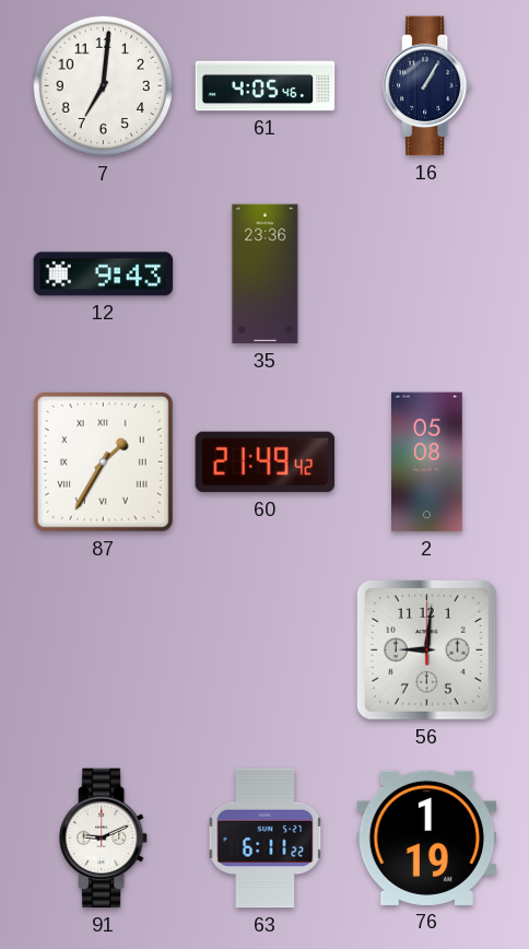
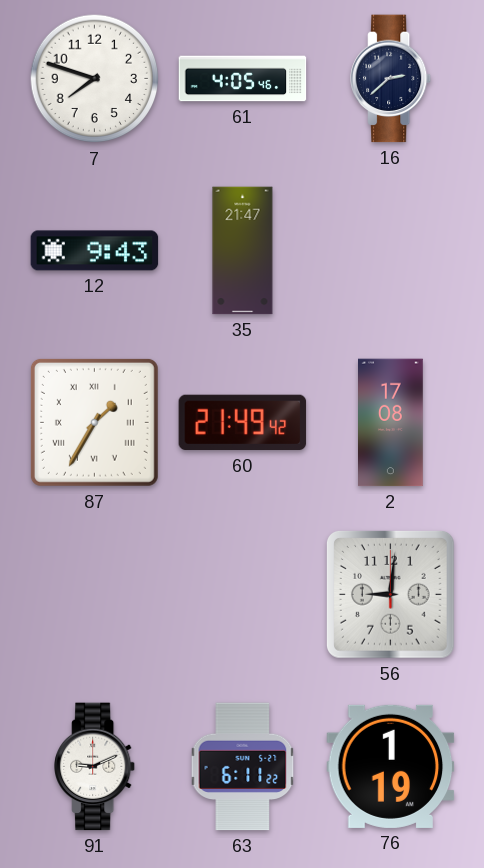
7: 7:01 -> 7:48 (95, 79)
16: 1:05 -> 2:38 (392, 79)
35: 23:36 -> 21:47 (243, 251)
2: 05:08 -> 17:08 (391, 423)
